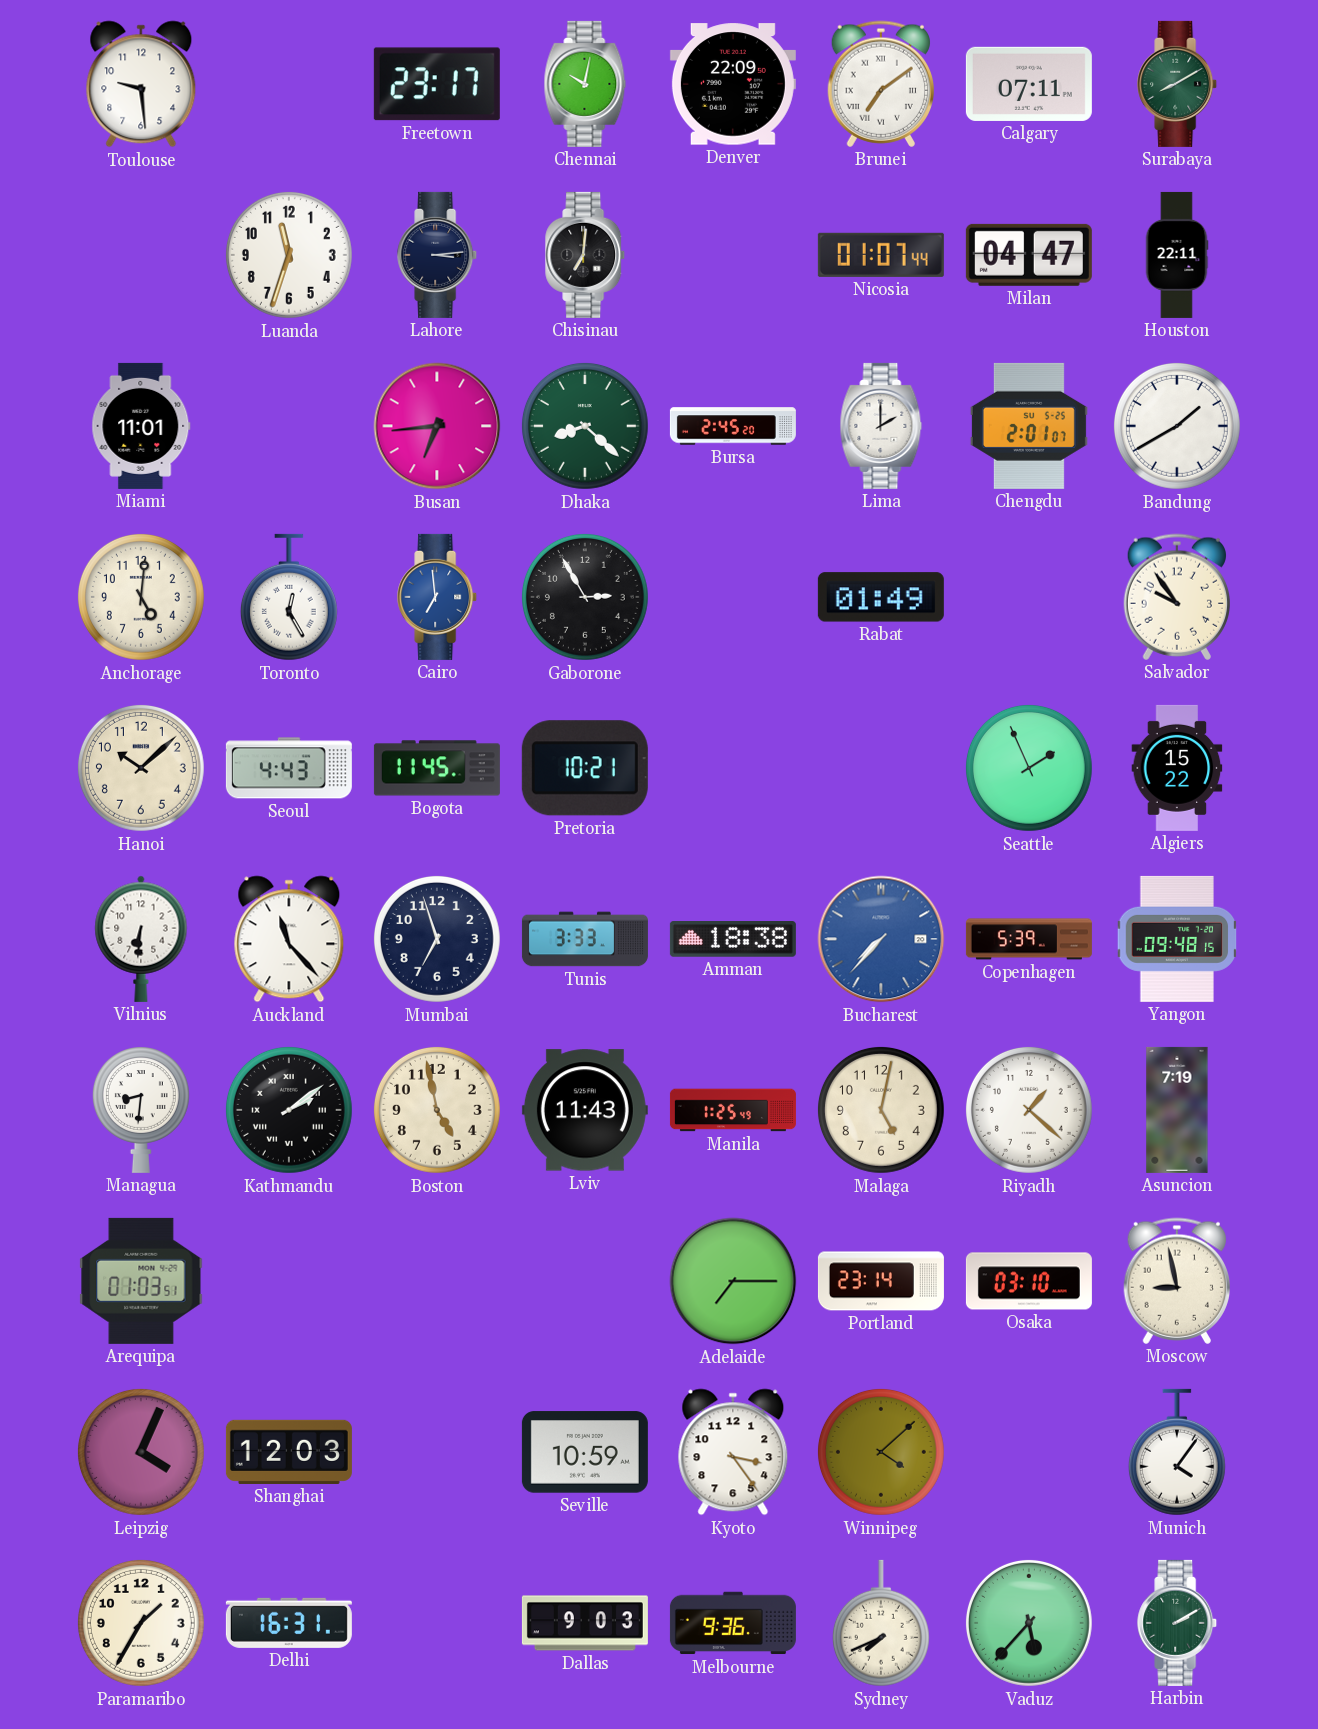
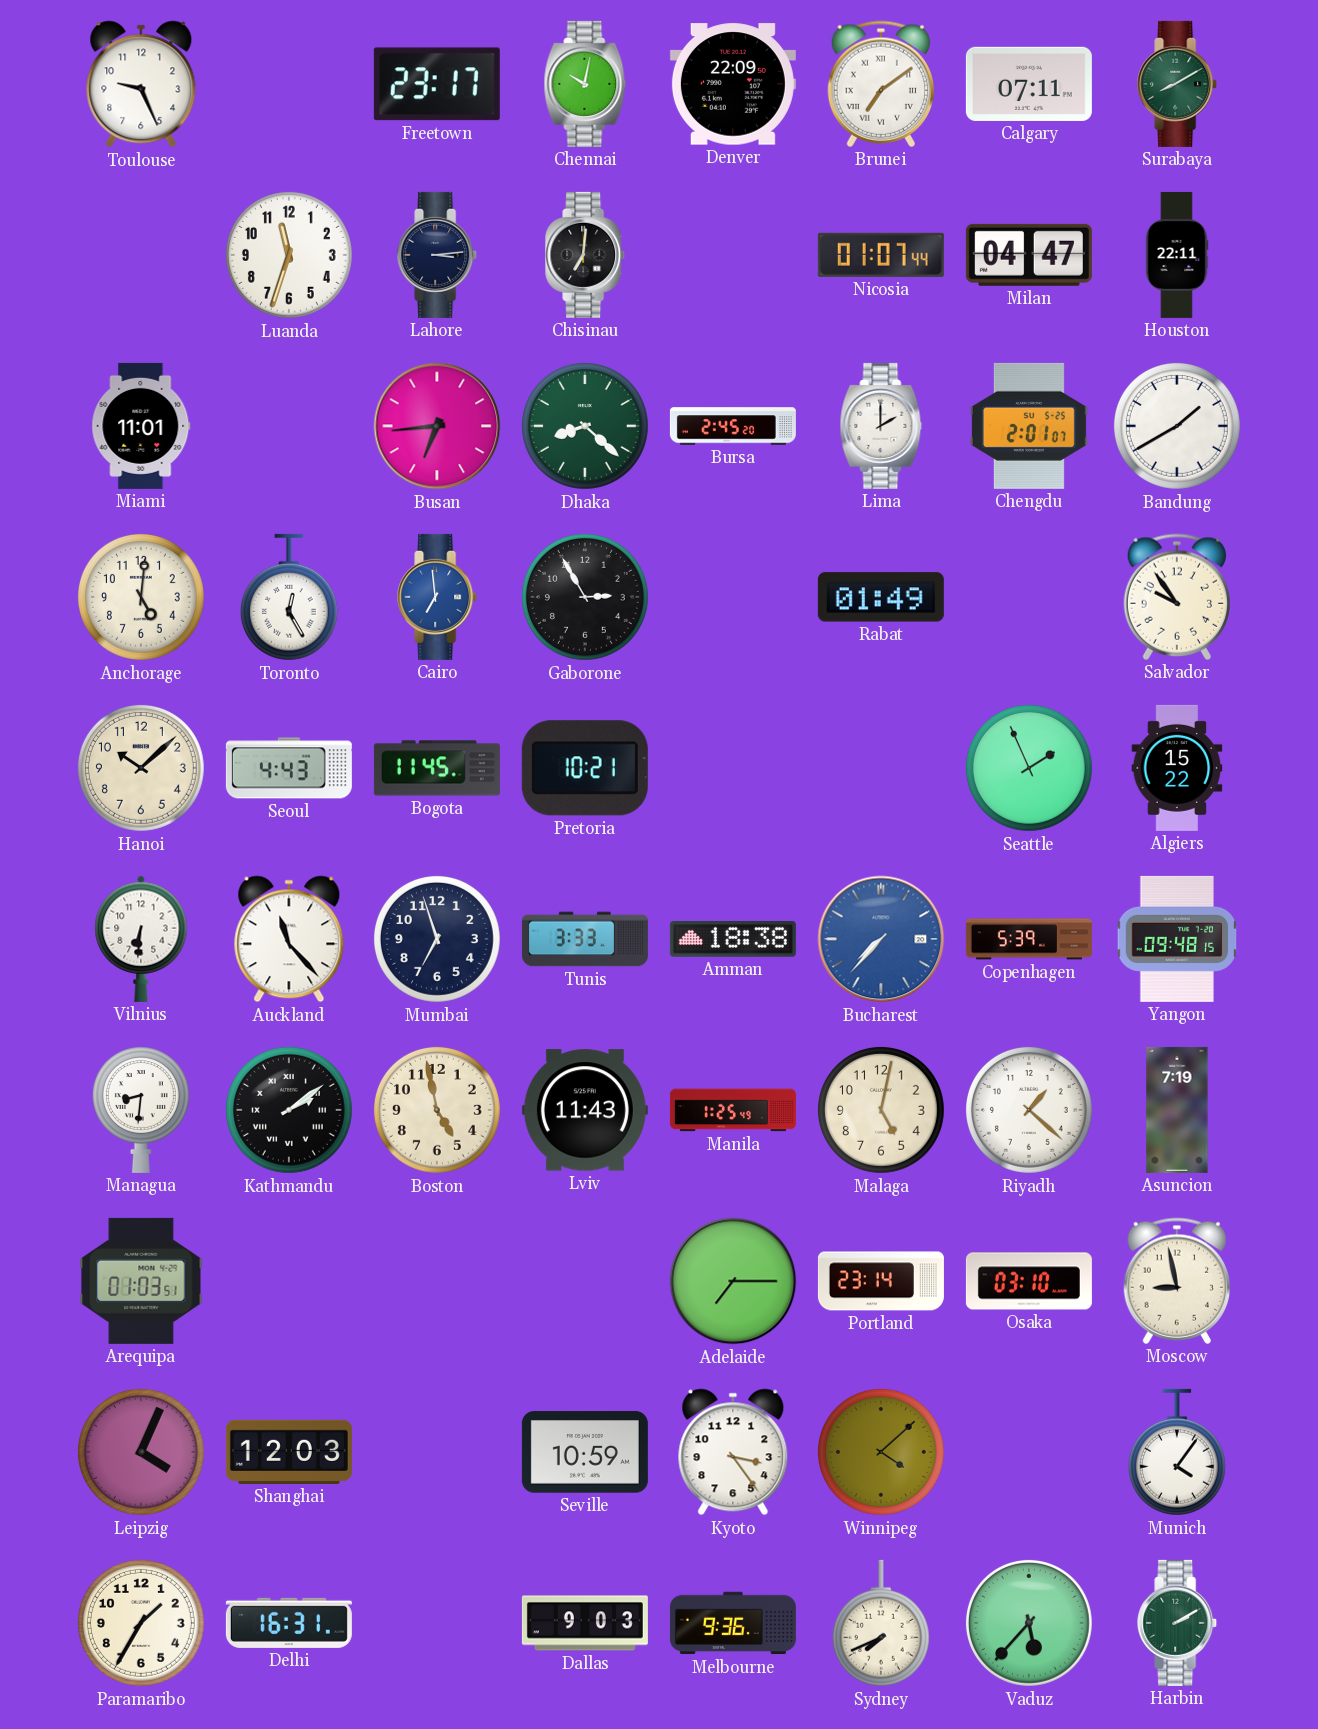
Toulouse: 9:29 -> 9:26 (141, 84)
